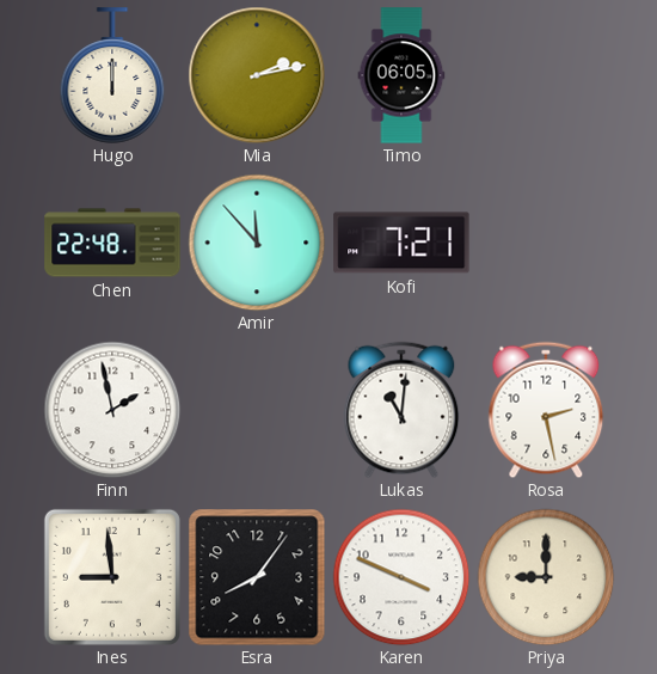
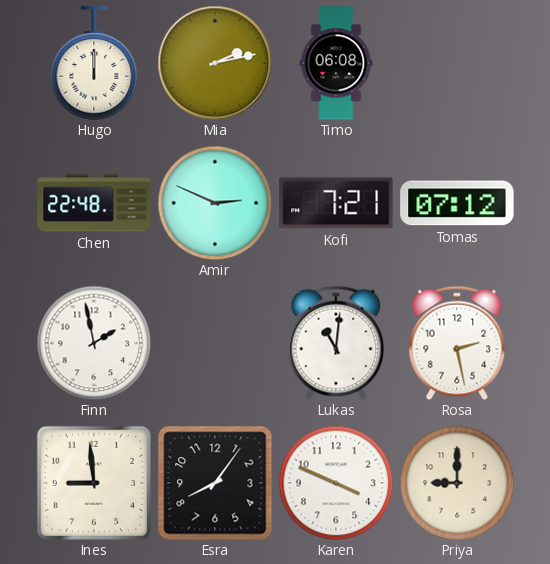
Timo: 06:05 -> 06:08 (336, 63)
Amir: 11:53 -> 2:49 (215, 203)
Tomas: none -> 07:12 (457, 203)
